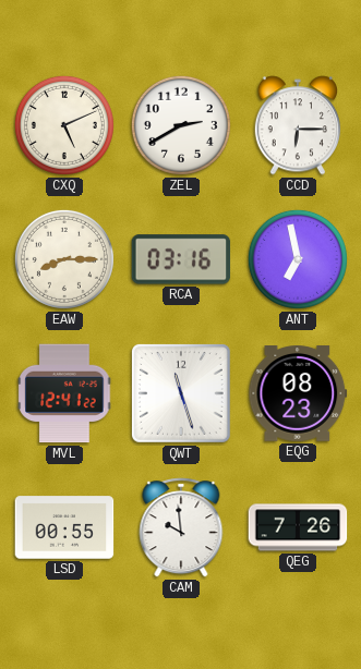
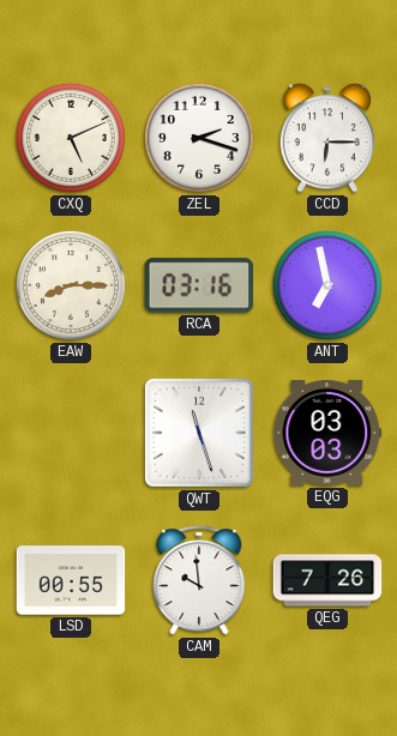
ZEL: 2:40 -> 2:18 (199, 138)
MVL: 12:41 -> none (64, 393)
EQG: 08:23 -> 03:03 (327, 434)
